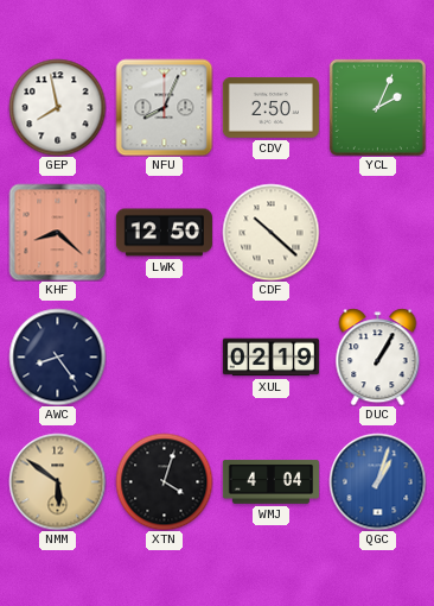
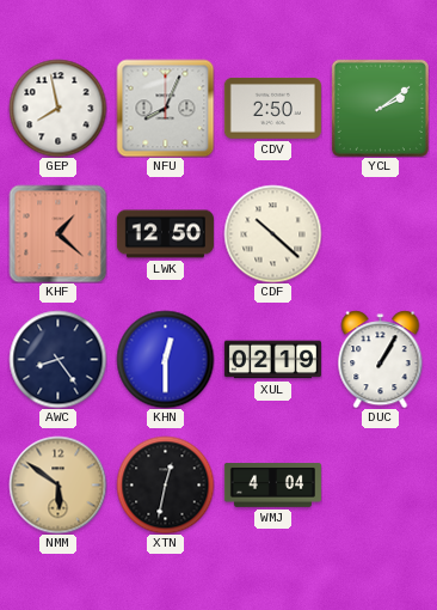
YCL: 2:04 -> 2:09 (380, 108)
KHF: 8:22 -> 1:22 (57, 233)
KHN: none -> 12:30 (165, 359)
XTN: 4:03 -> 12:32 (165, 484)
QGC: 1:03 -> none (377, 481)
